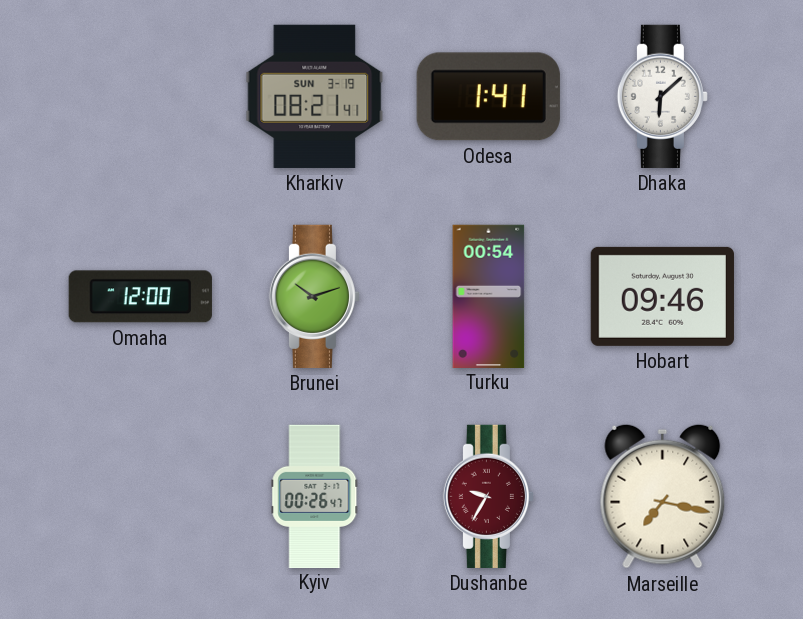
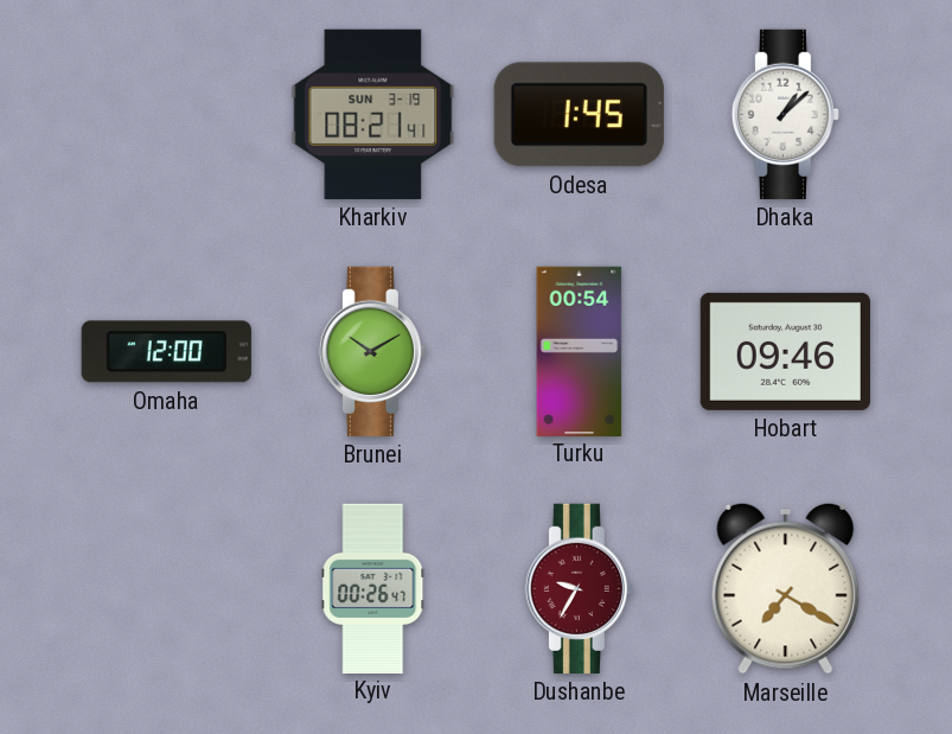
Odesa: 1:41 -> 1:45 (579, 115)
Dhaka: 6:08 -> 1:08 (785, 114)
Brunei: 10:12 -> 10:10 (372, 351)
Marseille: 7:17 -> 7:20 (786, 588)
